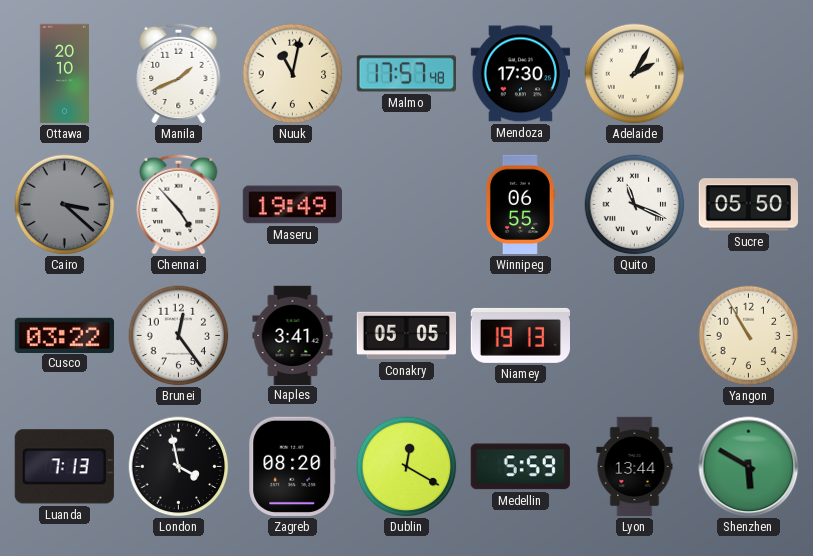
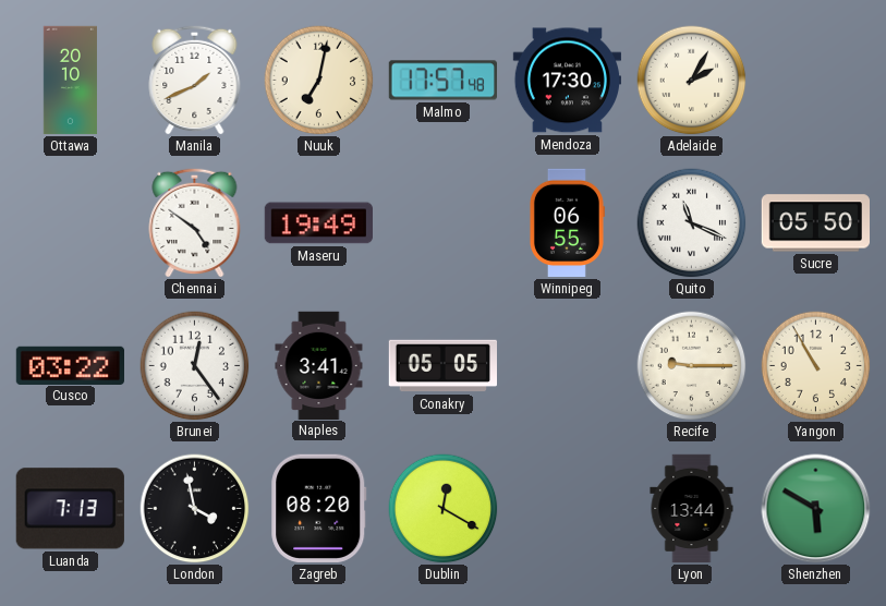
Nuuk: 11:02 -> 7:02 (319, 81)
Cairo: 3:22 -> none (65, 205)
Chennai: 4:53 -> 4:51 (195, 222)
Niamey: 19:13 -> none (520, 335)
Recife: none -> 9:15 (692, 366)
Medellin: 5:59 -> none (520, 467)
